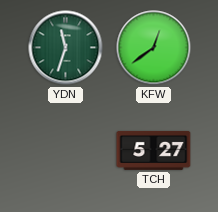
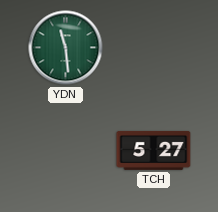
YDN: 11:33 -> 11:29 (66, 48)
KFW: 12:39 -> none (154, 48)
